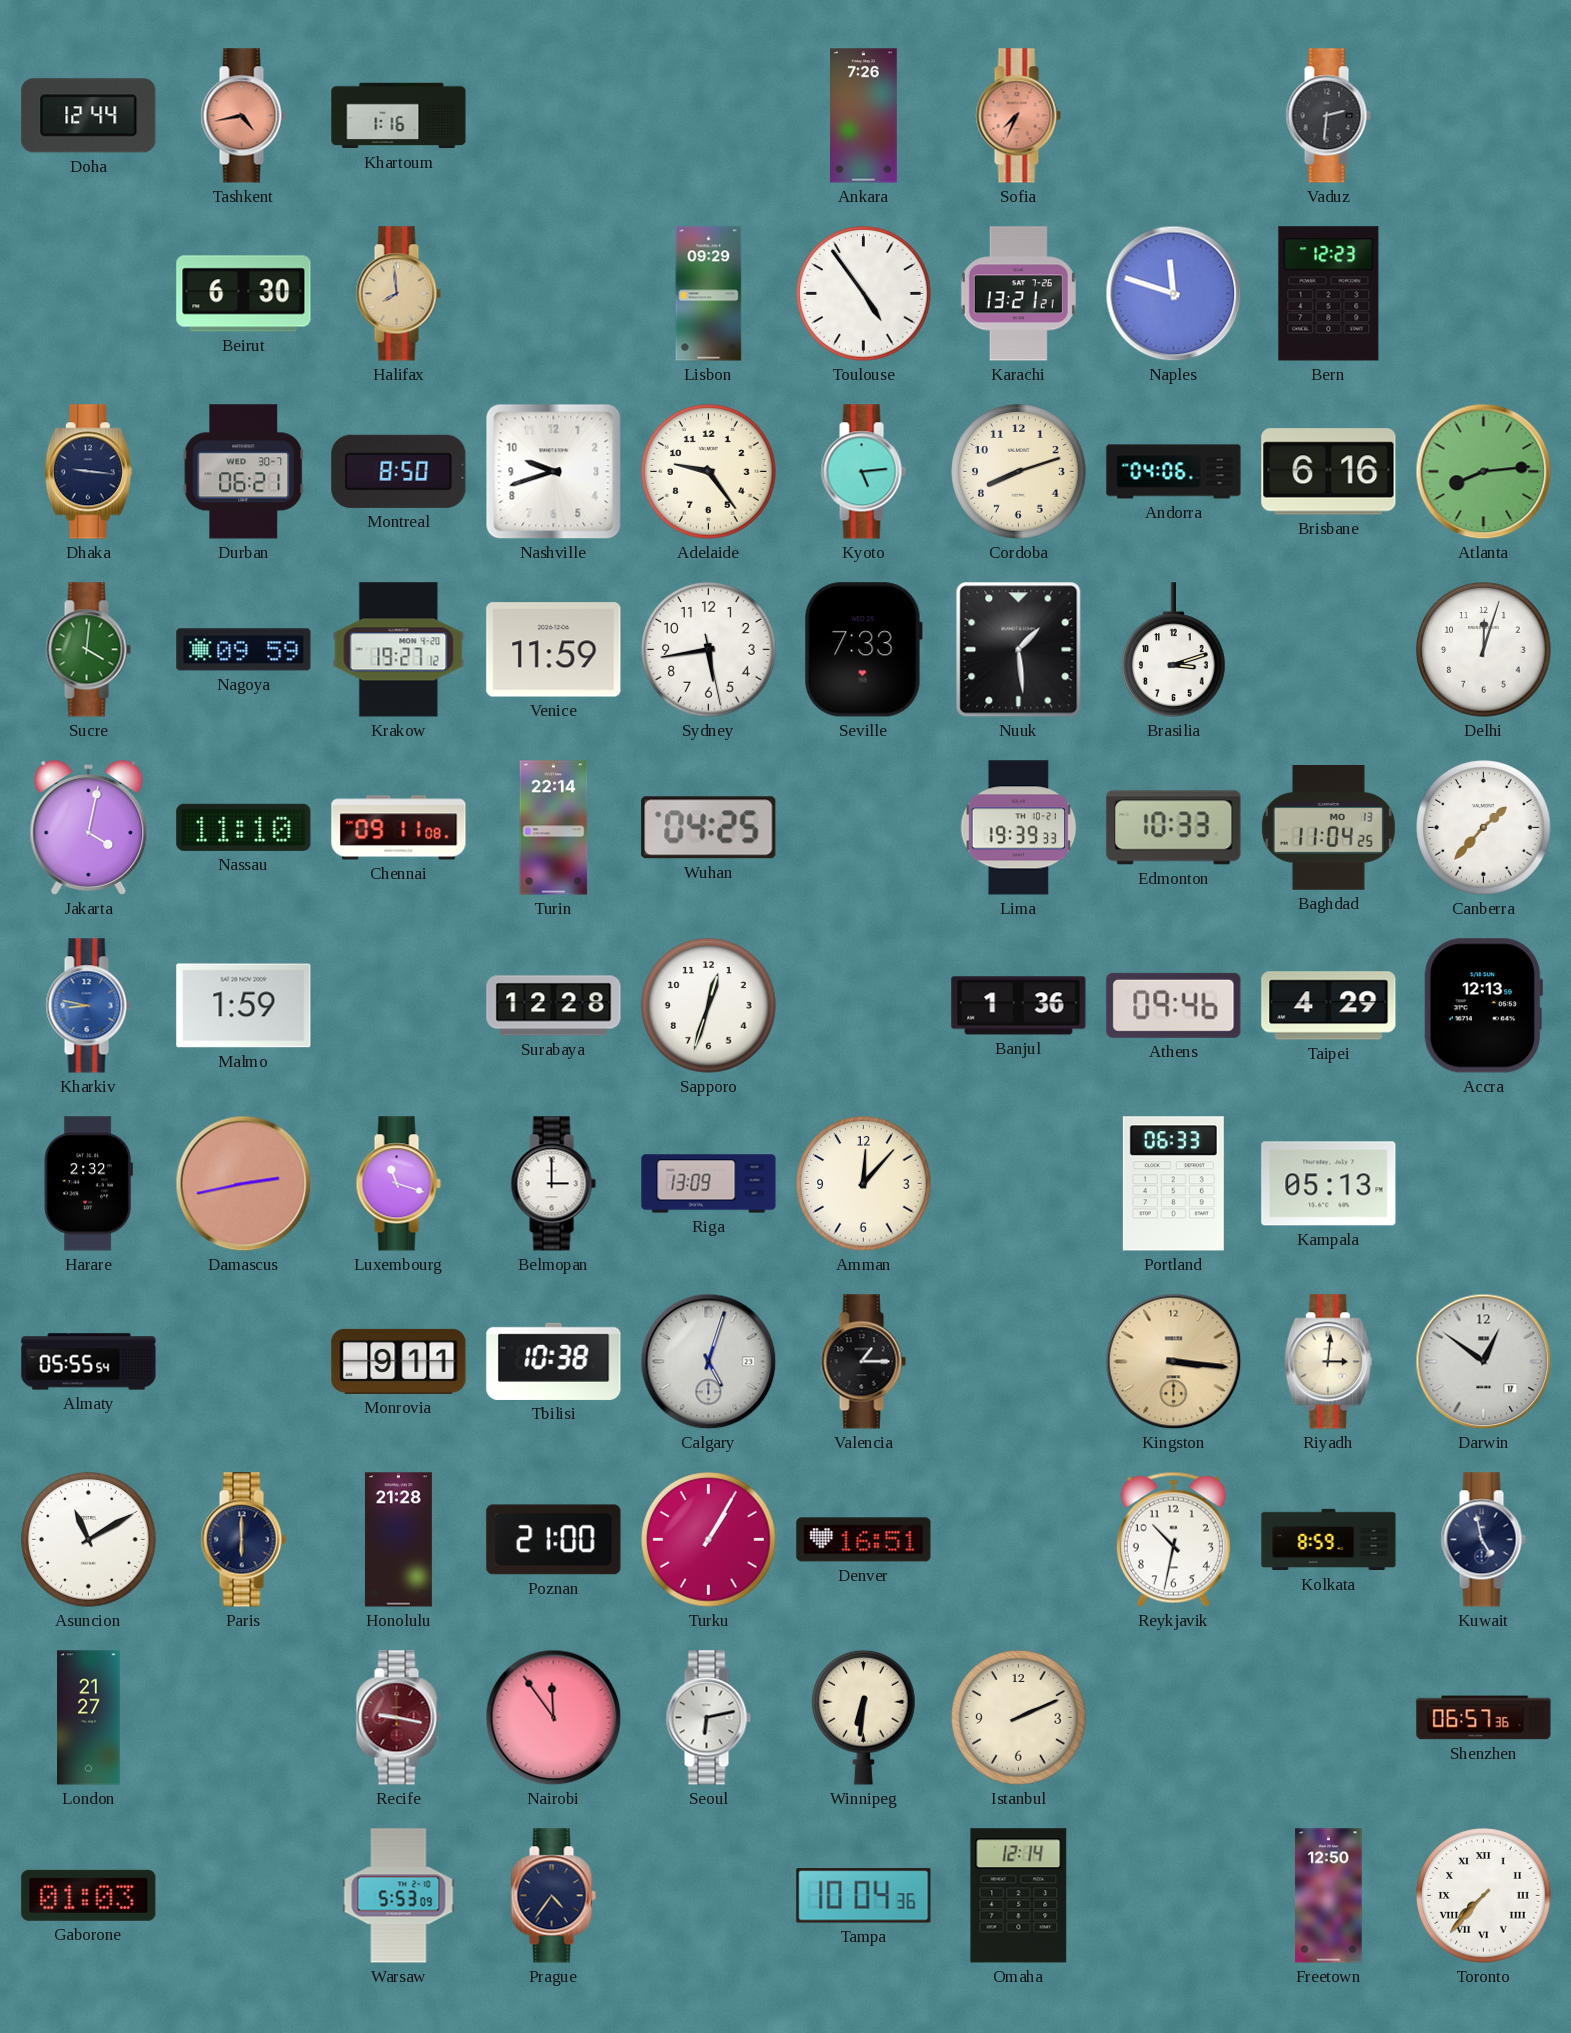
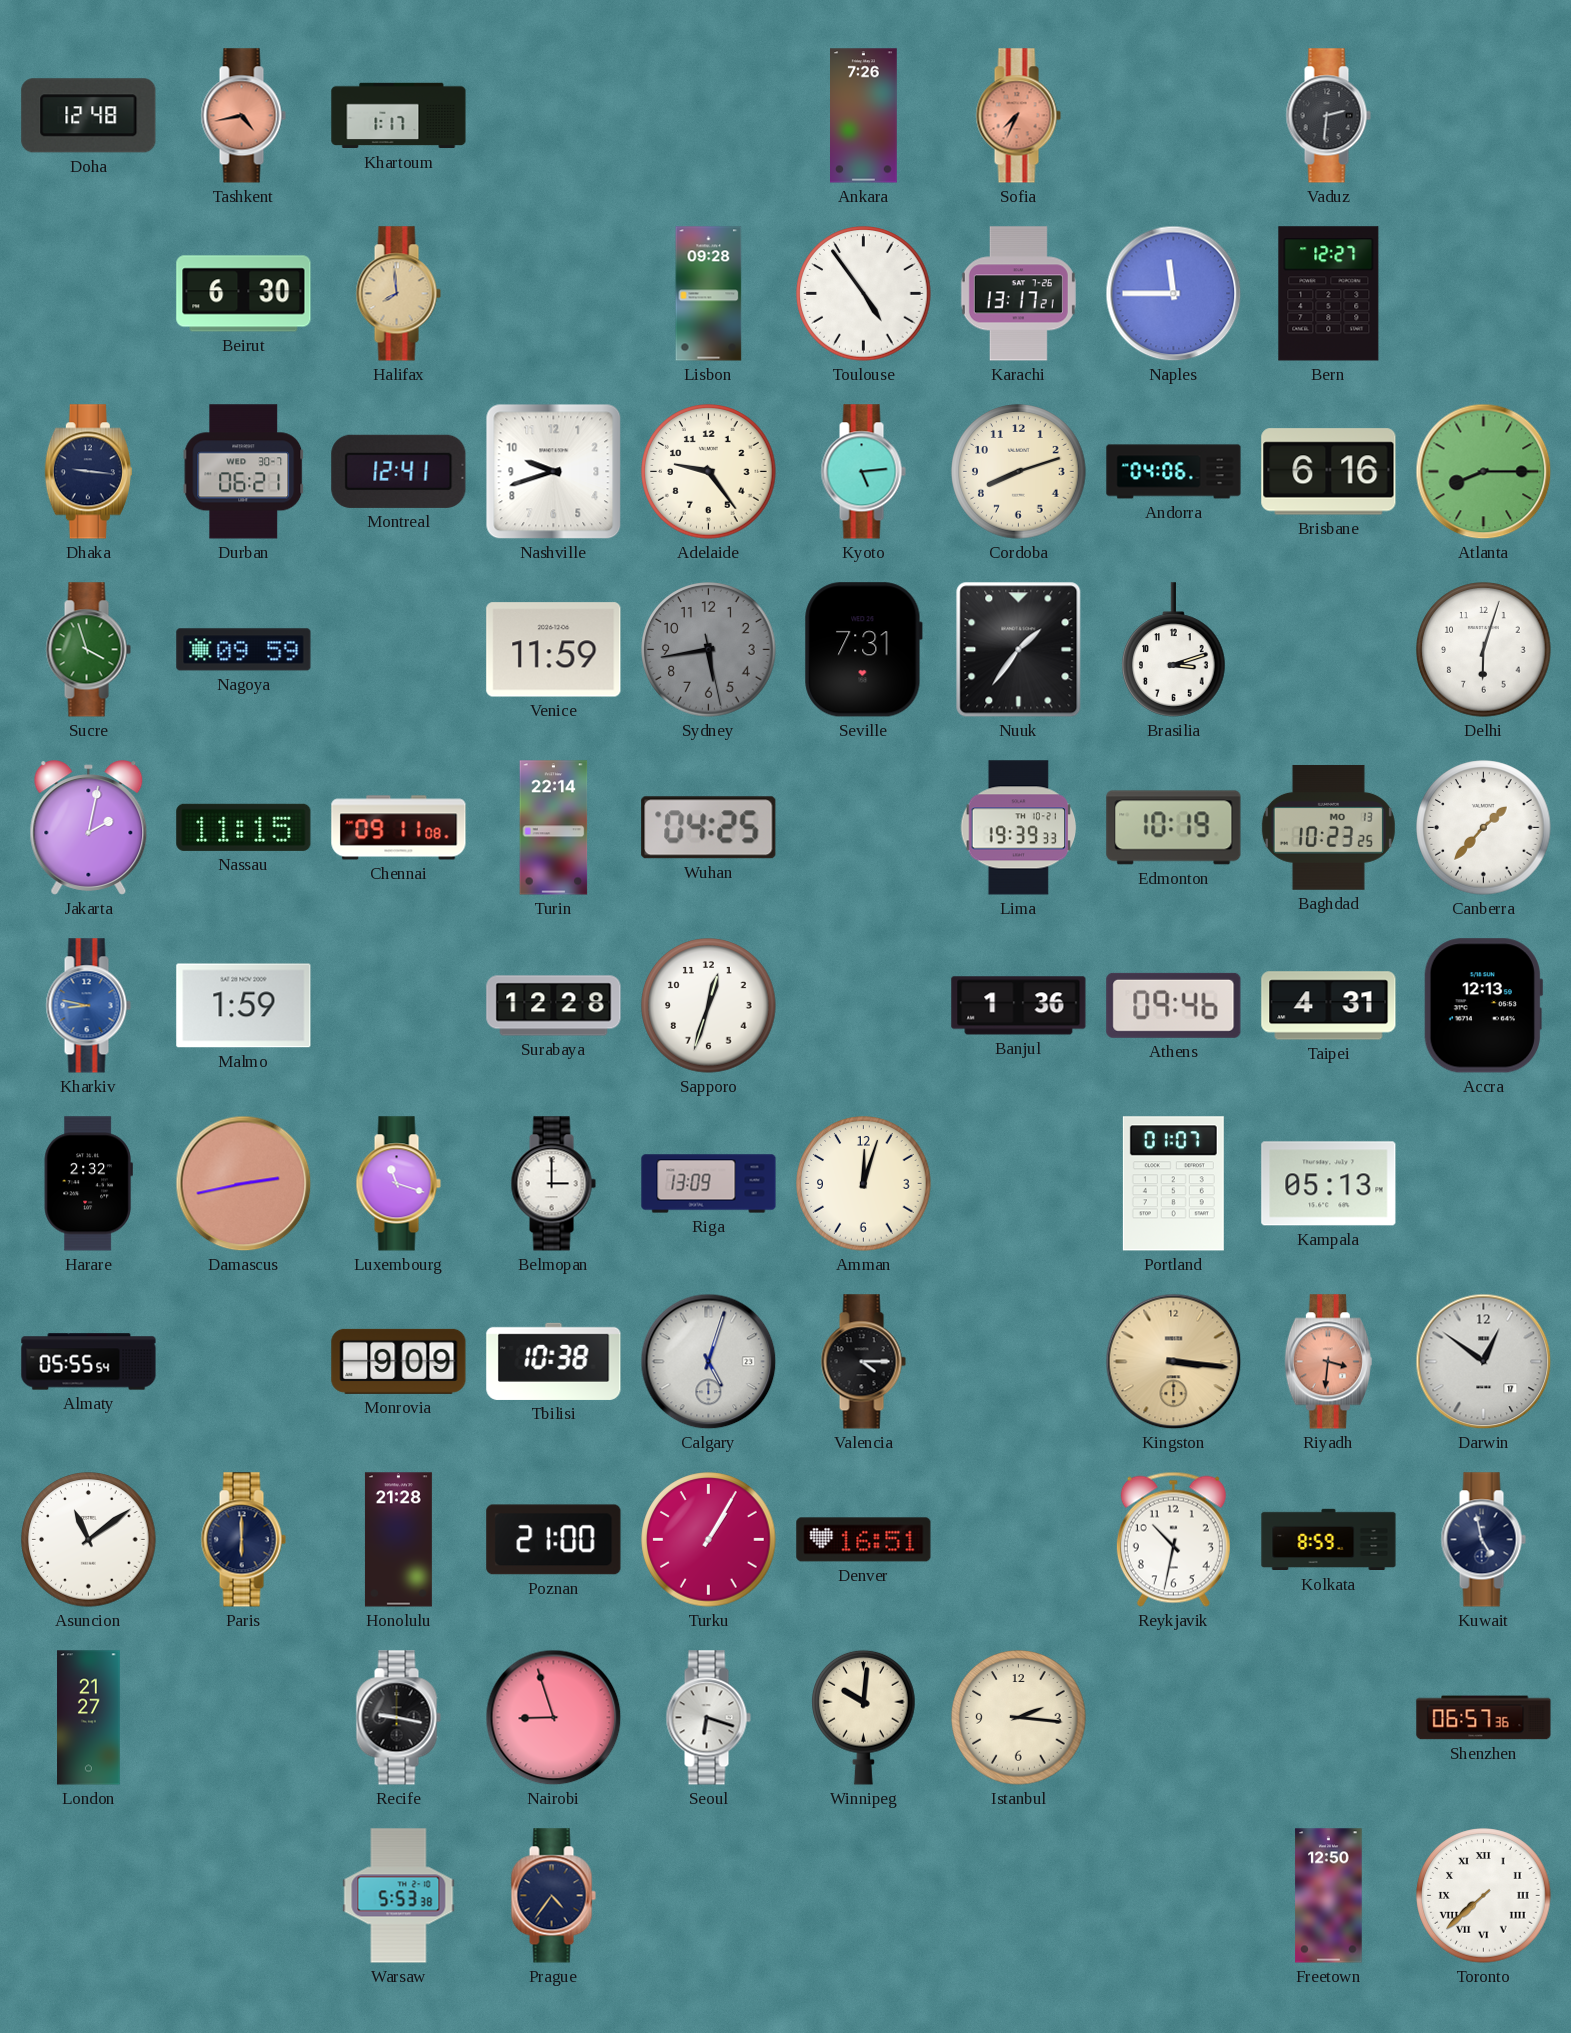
Doha: 12:44 -> 12:48 (89, 116)
Khartoum: 1:16 -> 1:17 (399, 116)
Lisbon: 09:29 -> 09:28 (709, 294)
Karachi: 13:21 -> 13:17 (1018, 294)
Naples: 11:48 -> 11:45 (1174, 294)
Bern: 12:23 -> 12:27 (1329, 294)
Montreal: 8:50 -> 12:41 (399, 471)
Atlanta: 8:14 -> 8:15 (1484, 472)
Sucre: 4:01 -> 3:57 (88, 650)
Krakow: 19:27 -> none (399, 650)
Sydney dial: white -> grey (709, 650)
Seville: 7:33 -> 7:31 (863, 650)
Nuuk: 1:29 -> 1:36 (1019, 650)
Delhi: 12:03 -> 6:03 (1484, 650)
Jakarta: 4:02 -> 2:02 (89, 828)
Nassau: 11:10 -> 11:15 (244, 827)
Edmonton: 10:33 -> 10:19 (1174, 828)
Baghdad: 11:04 -> 10:23 (1328, 827)
Taipei: 4:29 -> 4:31 (1329, 1006)
Amman: 12:07 -> 12:03 (864, 1184)
Portland: 06:33 -> 01:07 (1173, 1184)
Monrovia: 9:11 -> 9:09 (399, 1361)
Valencia: 1:15 -> 4:15 (863, 1362)
Riyadh: 3:01 -> 3:31 (1328, 1362)
Riyadh dial: cream -> salmon (1328, 1362)
Asuncion: 11:10 -> 11:09 (89, 1540)
Recife dial: burgundy -> black (398, 1718)
Nairobi: 11:54 -> 8:57 (554, 1718)
Seoul: 6:13 -> 6:18 (708, 1718)
Winnipeg: 6:31 -> 10:01 (864, 1717)
Istanbul: 2:11 -> 2:16 (1019, 1718)
Gaborone: 01:03 -> none (89, 1895)
Warsaw: 5:53:09 -> 5:53:38 (399, 1896)
Tampa: 10:04 -> none (864, 1896)
Omaha: 12:14 -> none (1019, 1896)
Toronto: 7:37 -> 7:38 (1484, 1896)
